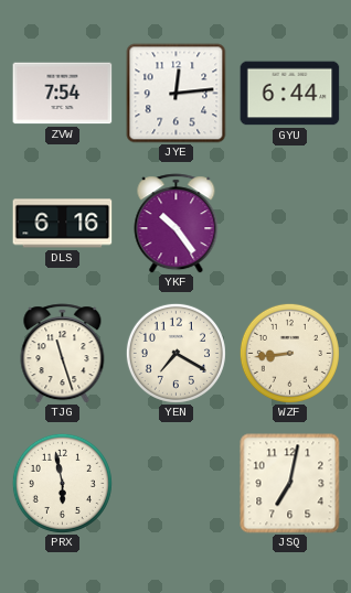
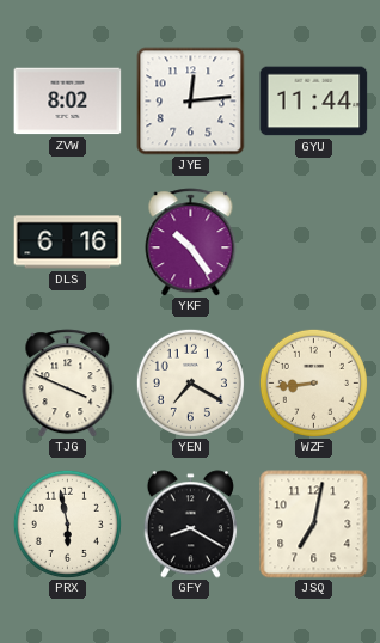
ZVW: 7:54 -> 8:02 (68, 102)
GYU: 6:44 -> 11:44 (314, 102)
TJG: 11:27 -> 3:49 (68, 384)
GFY: none -> 8:20 (190, 525)
